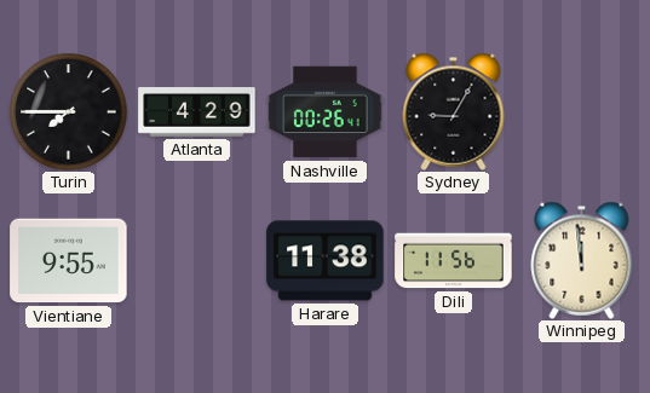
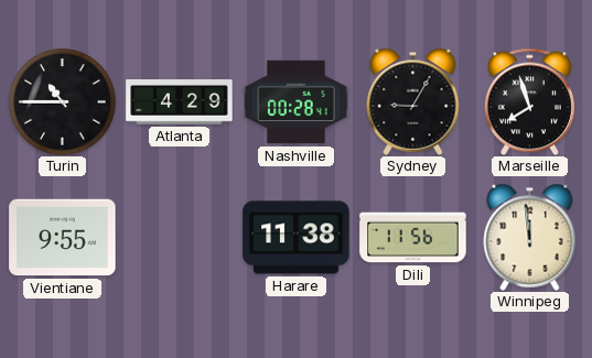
Turin: 7:45 -> 10:45 (63, 102)
Nashville: 00:26 -> 00:28 (297, 102)
Marseille: none -> 7:57 (529, 101)
